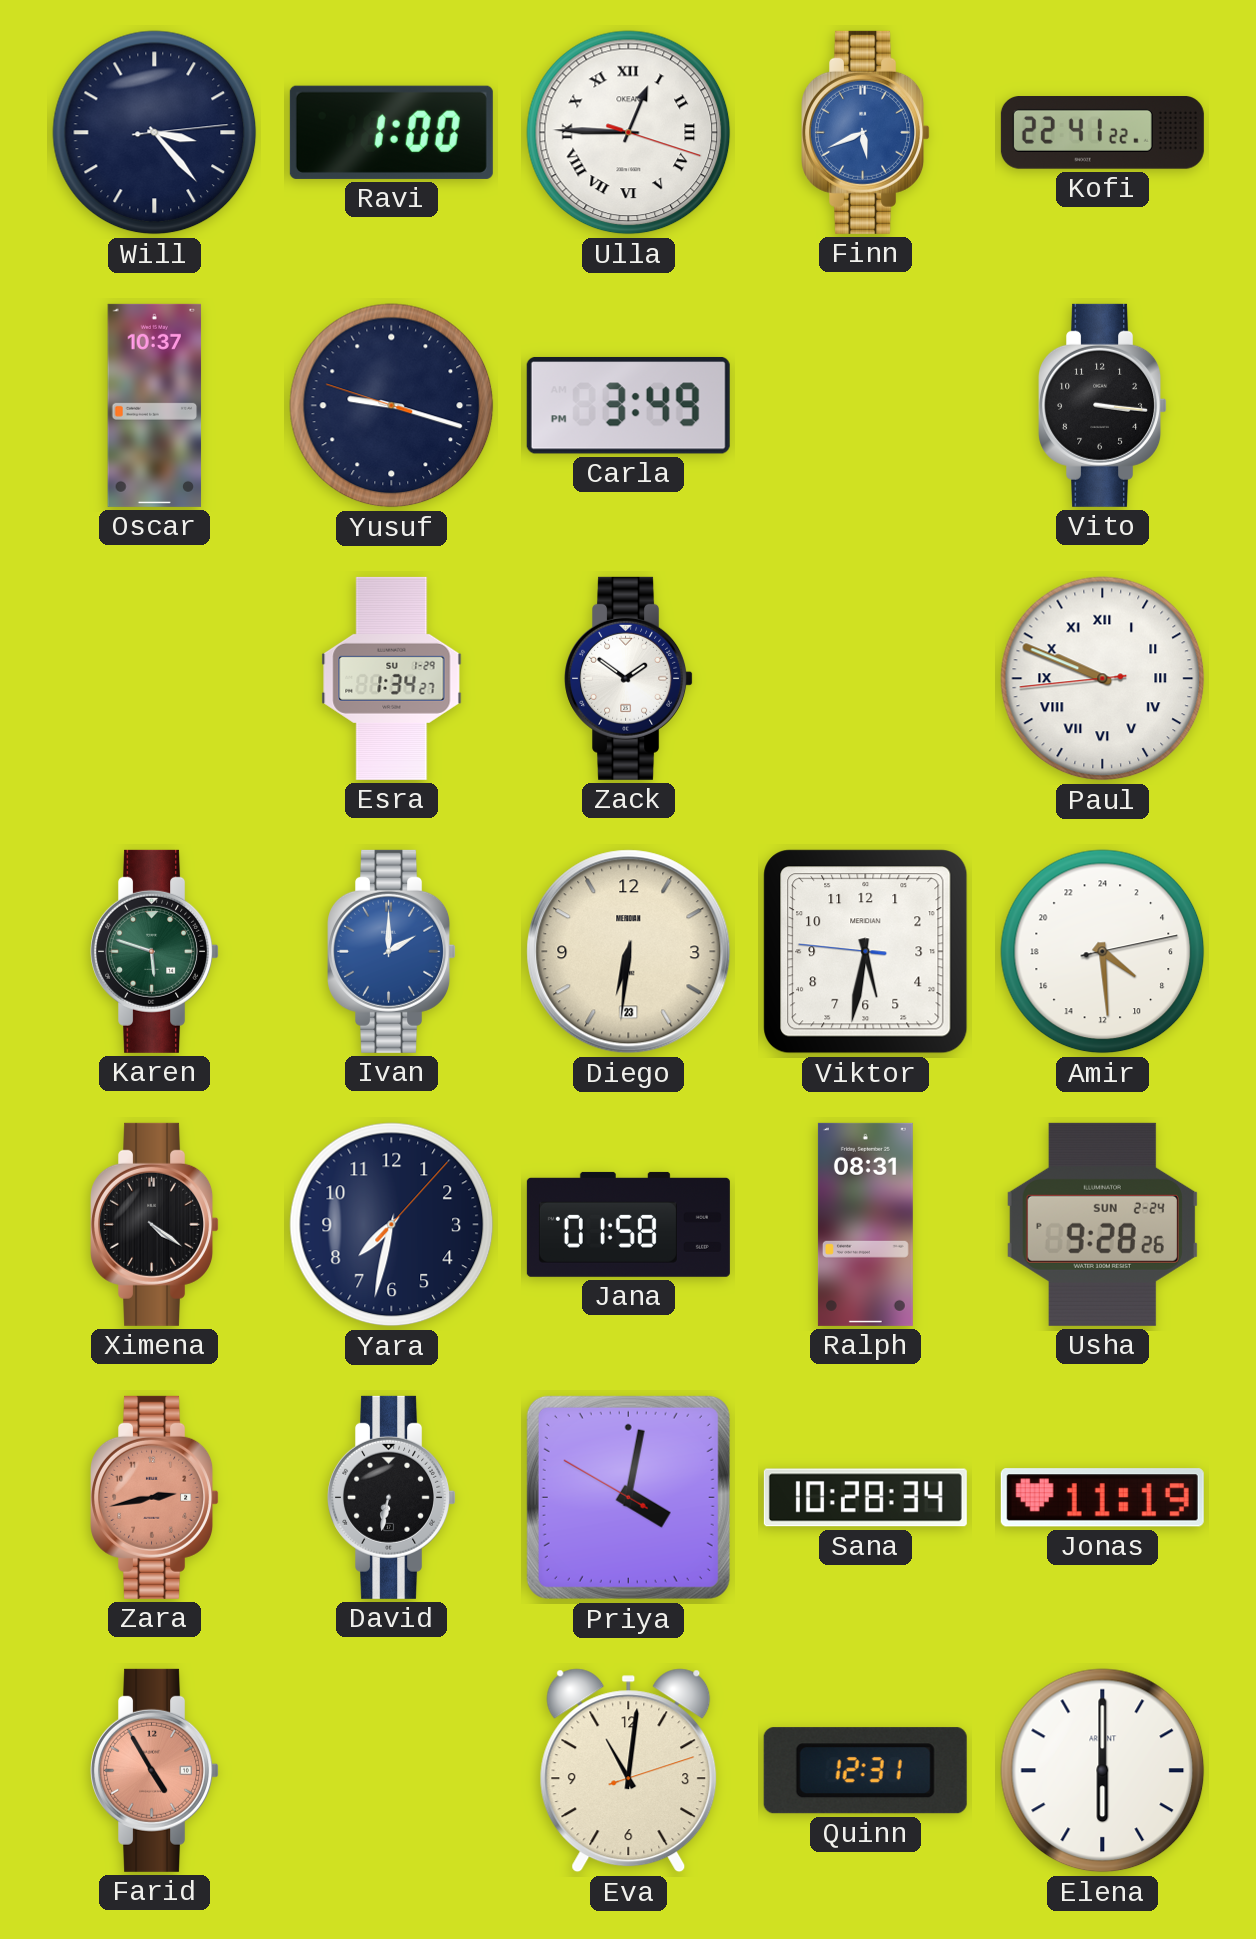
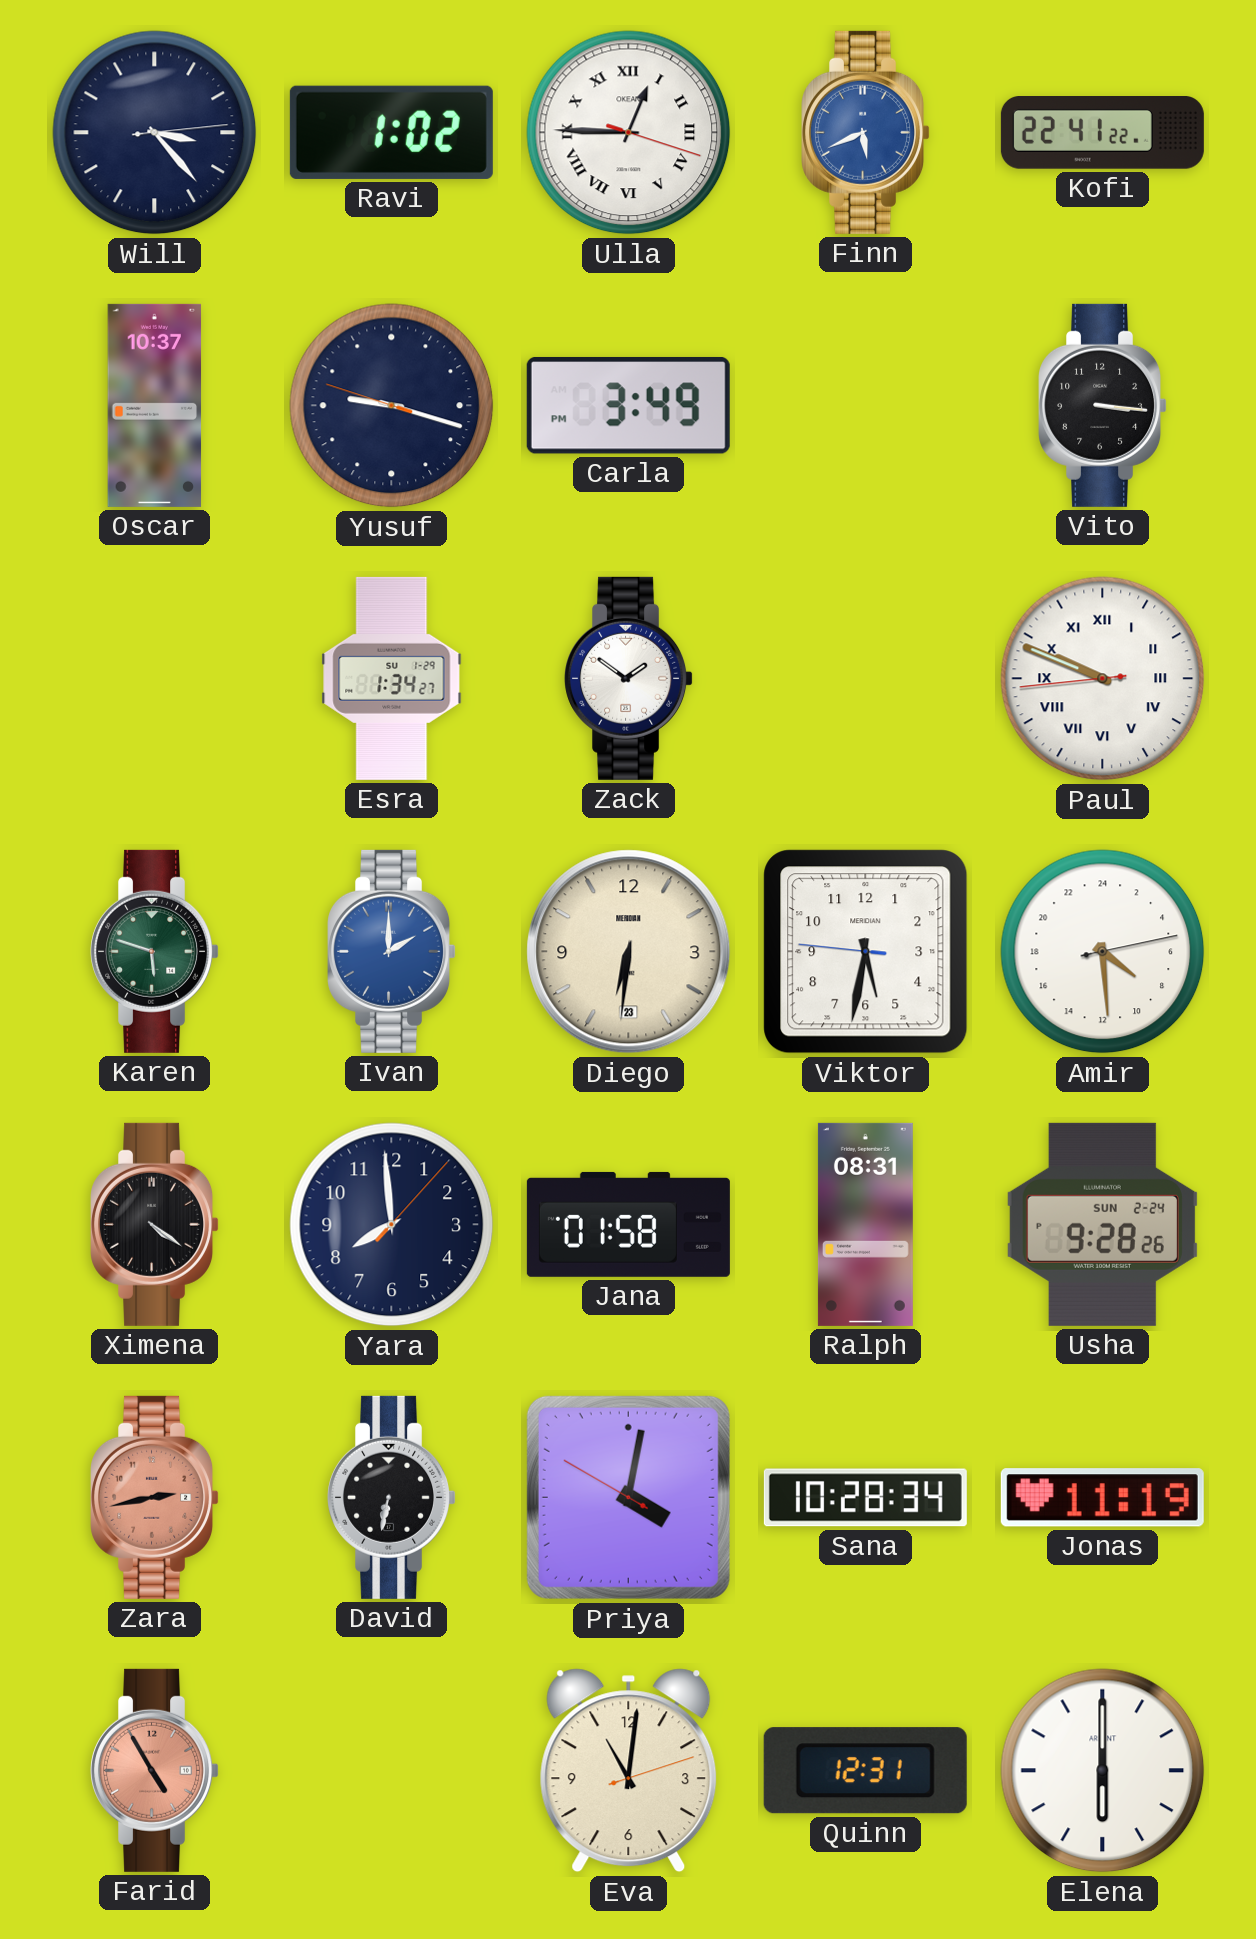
Ravi: 1:00 -> 1:02 (391, 132)
Yara: 7:32 -> 7:59 (392, 1225)
